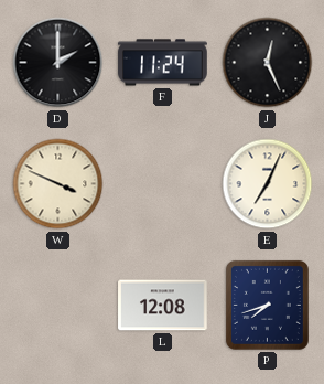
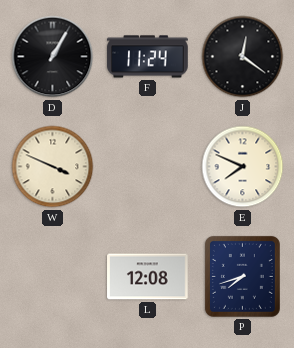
D: 2:00 -> 1:05 (53, 57)
J: 12:26 -> 12:21 (243, 57)
E: 7:04 -> 7:49 (243, 167)
